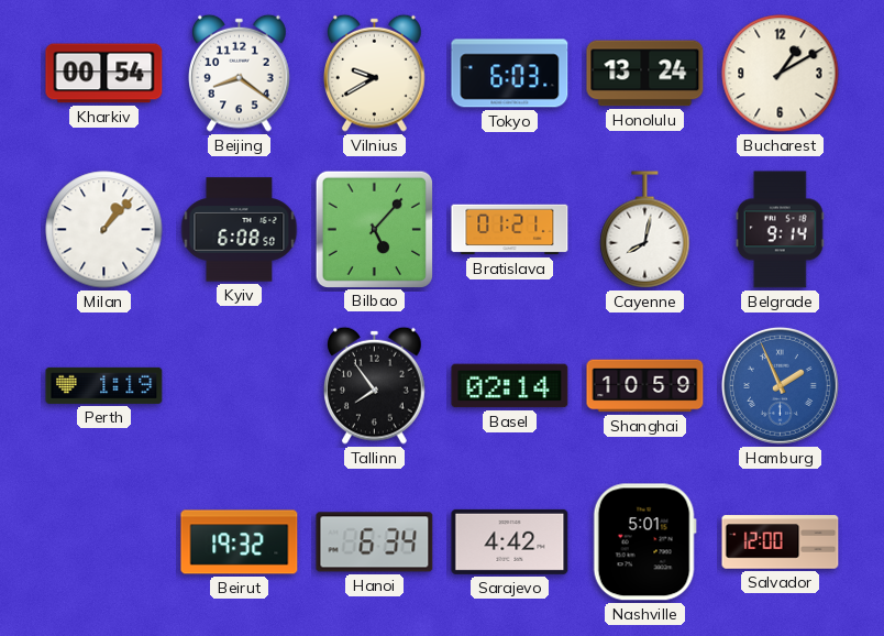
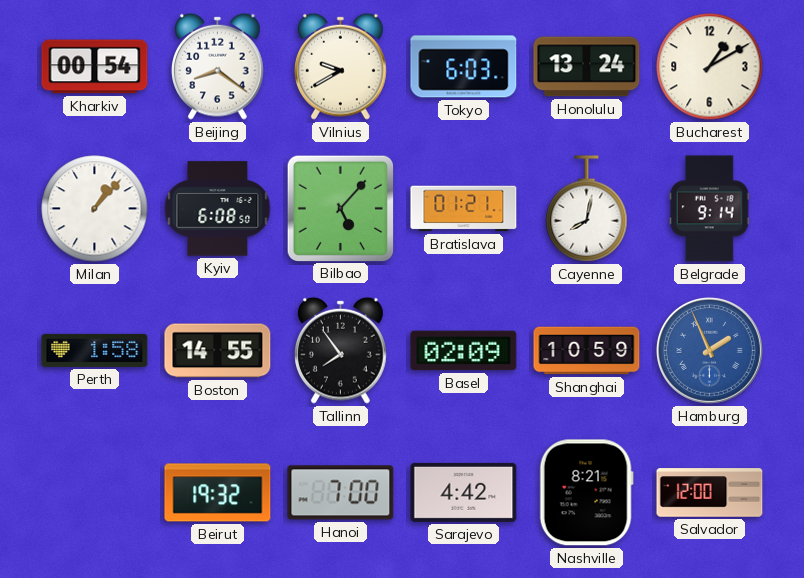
Perth: 1:19 -> 1:58 (95, 350)
Boston: none -> 14:55 (218, 351)
Basel: 02:14 -> 02:09 (464, 351)
Hanoi: 6:34 -> 7:00 (341, 493)
Nashville: 5:01 -> 8:21 (586, 493)
